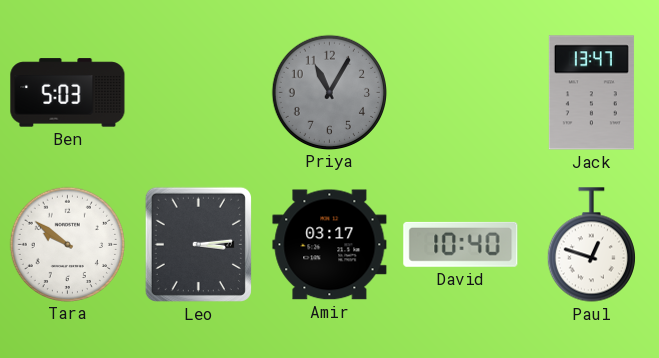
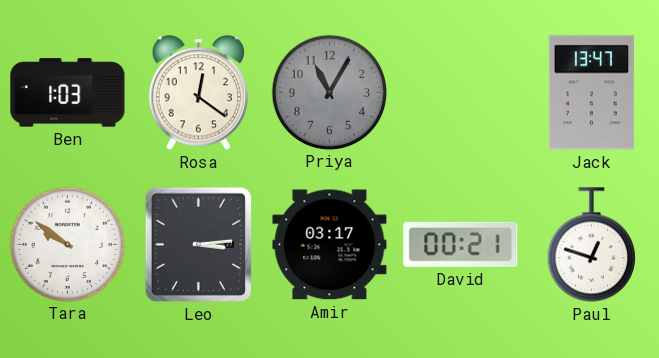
Ben: 5:03 -> 1:03 (68, 93)
Rosa: none -> 12:21 (199, 93)
David: 10:40 -> 00:21 (461, 244)
